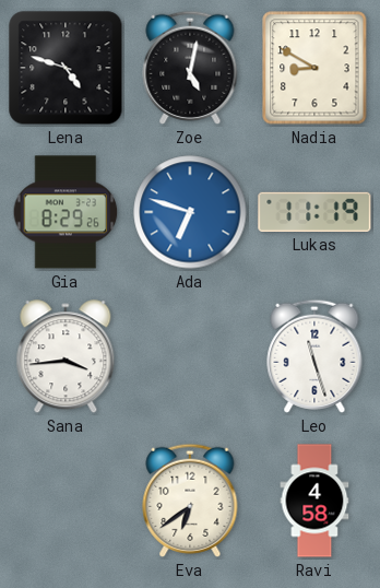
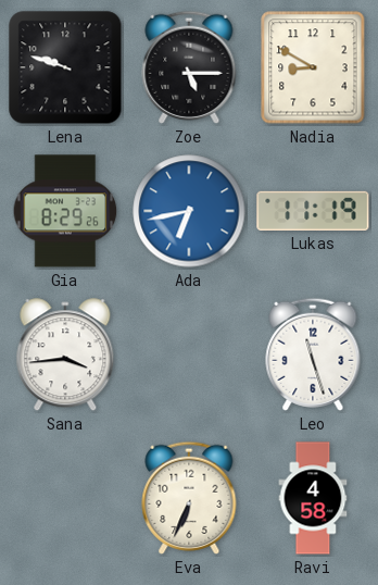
Lena: 4:48 -> 9:48 (65, 67)
Zoe: 5:02 -> 5:15 (189, 67)
Ada: 6:48 -> 6:43 (189, 211)
Eva: 6:39 -> 6:34 (189, 498)
